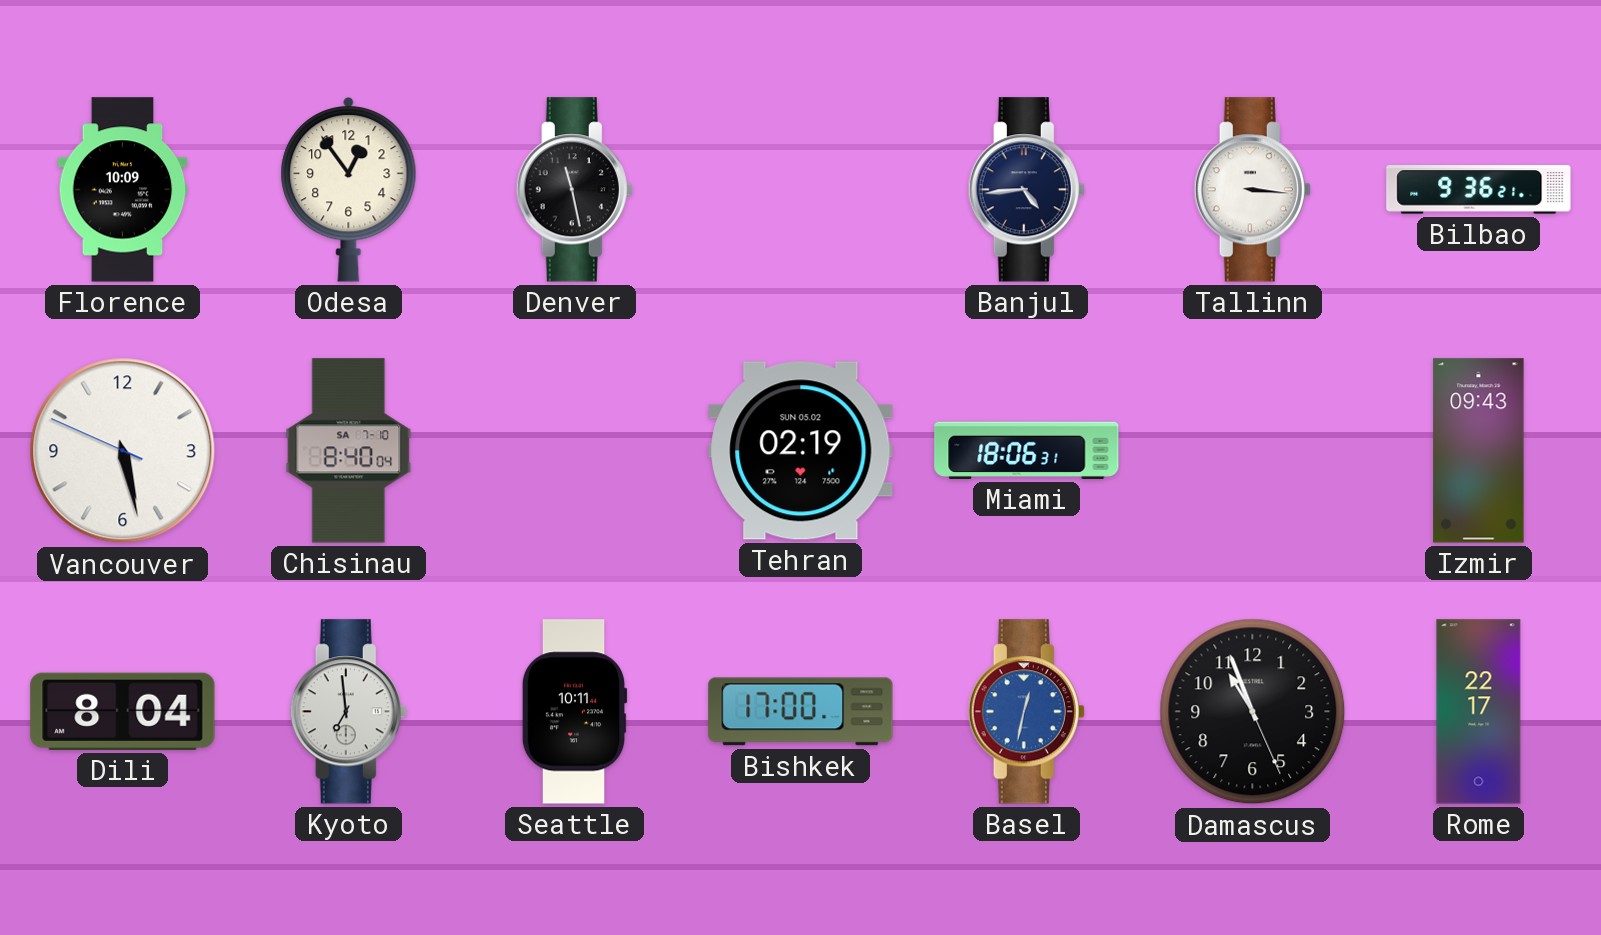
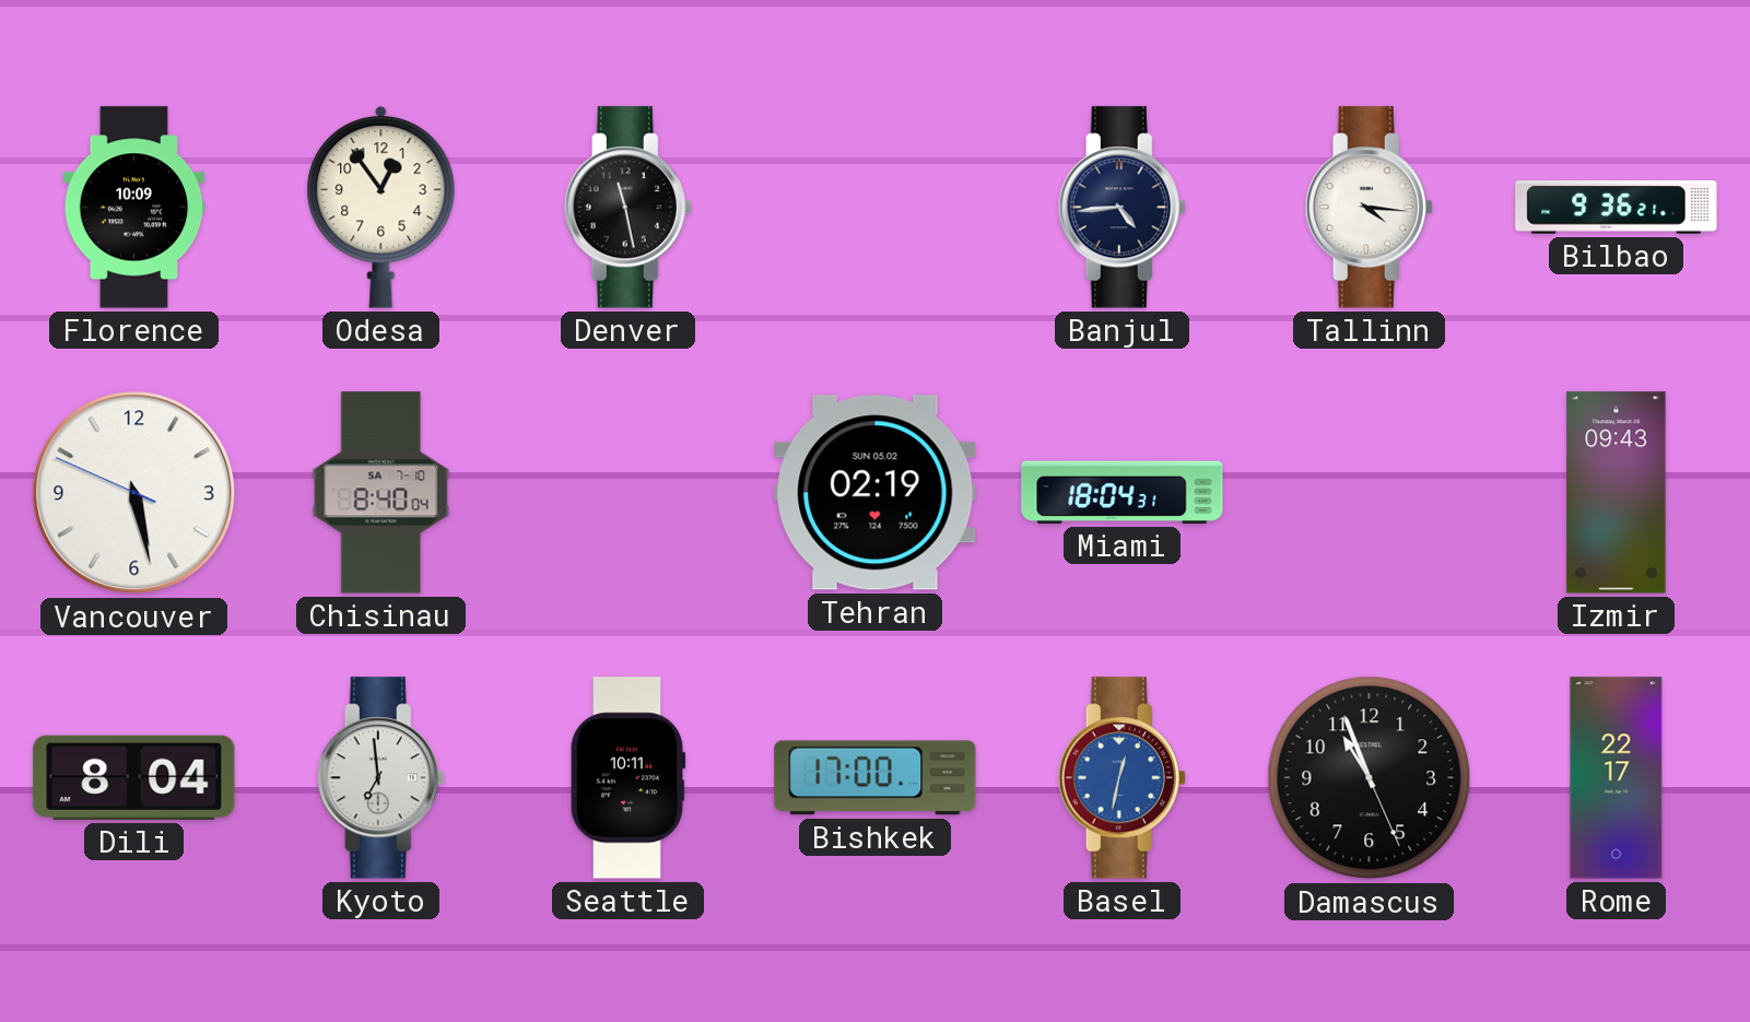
Tallinn: 3:16 -> 4:16 (1369, 208)
Miami: 18:06 -> 18:04 (1123, 492)
